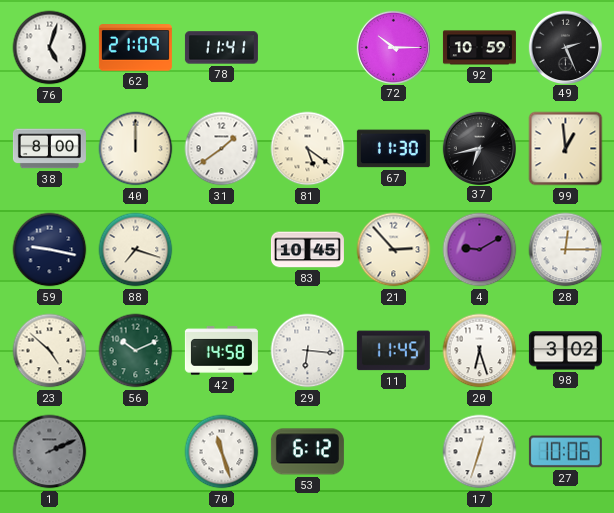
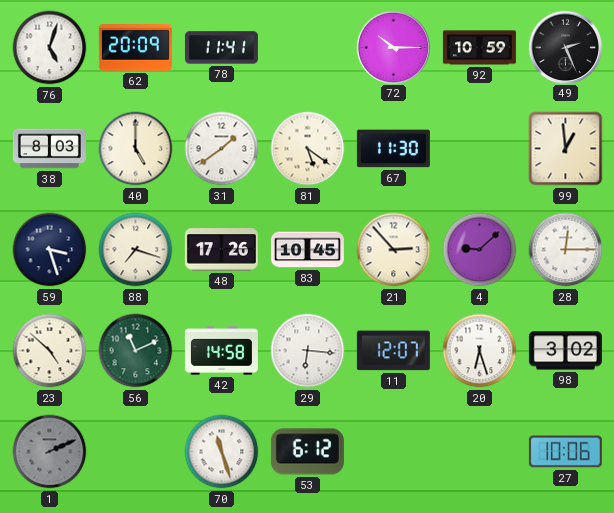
62: 21:09 -> 20:09 (135, 48)
38: 8:00 -> 8:03 (49, 149)
40: 12:00 -> 5:00 (136, 149)
37: 6:43 -> none (479, 148)
59: 9:17 -> 3:27 (50, 250)
48: none -> 17:26 (221, 250)
4: 9:10 -> 9:08 (480, 250)
56: 10:11 -> 11:11 (136, 351)
11: 11:45 -> 12:07 (393, 351)
17: 12:33 -> none (480, 452)
